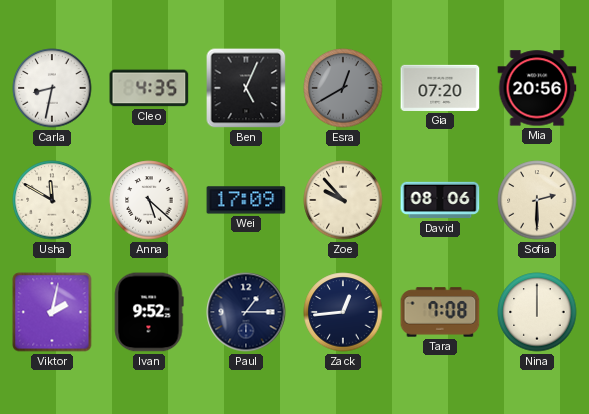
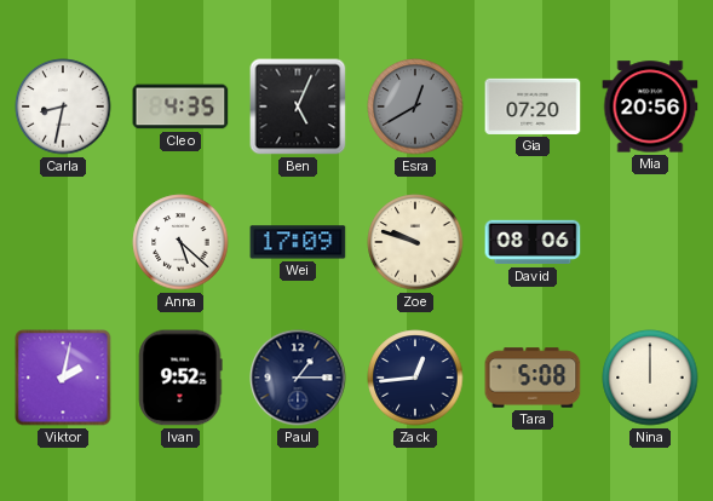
Usha: 11:50 -> none (52, 200)
Zoe: 9:53 -> 9:48 (415, 242)
Sofia: 2:30 -> none (537, 200)
Tara: 7:08 -> 5:08 (533, 378)
